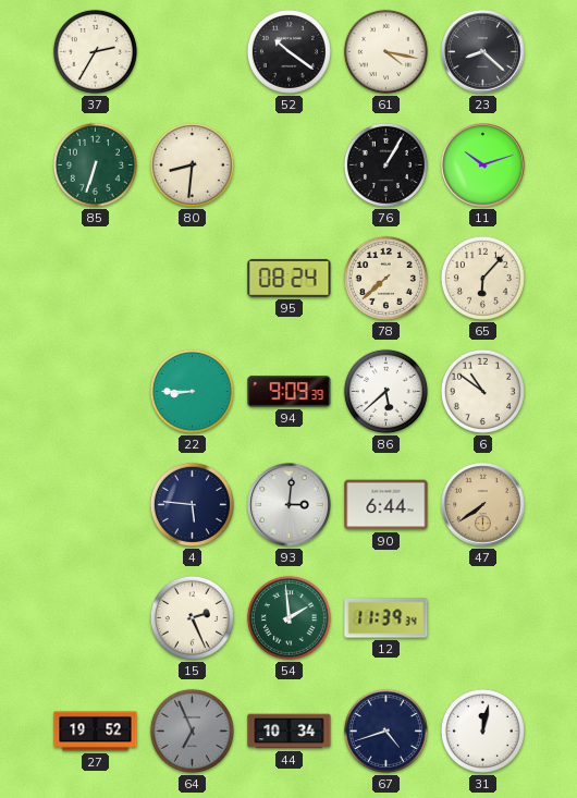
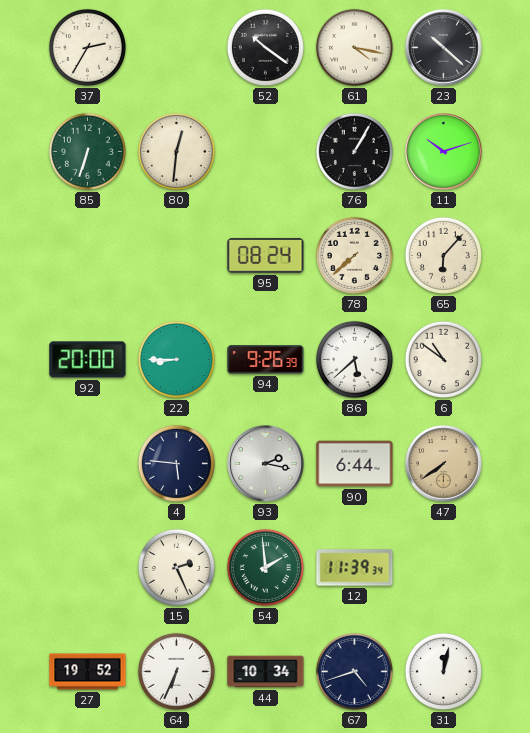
23: 8:22 -> 10:22 (444, 48)
80: 8:31 -> 12:31 (176, 151)
92: none -> 20:00 (88, 360)
94: 9:09 -> 9:26 (266, 360)
93: 3:01 -> 2:17 (266, 464)
64: 6:56 -> 6:34 (176, 671)
64 dial: grey -> white (176, 671)
